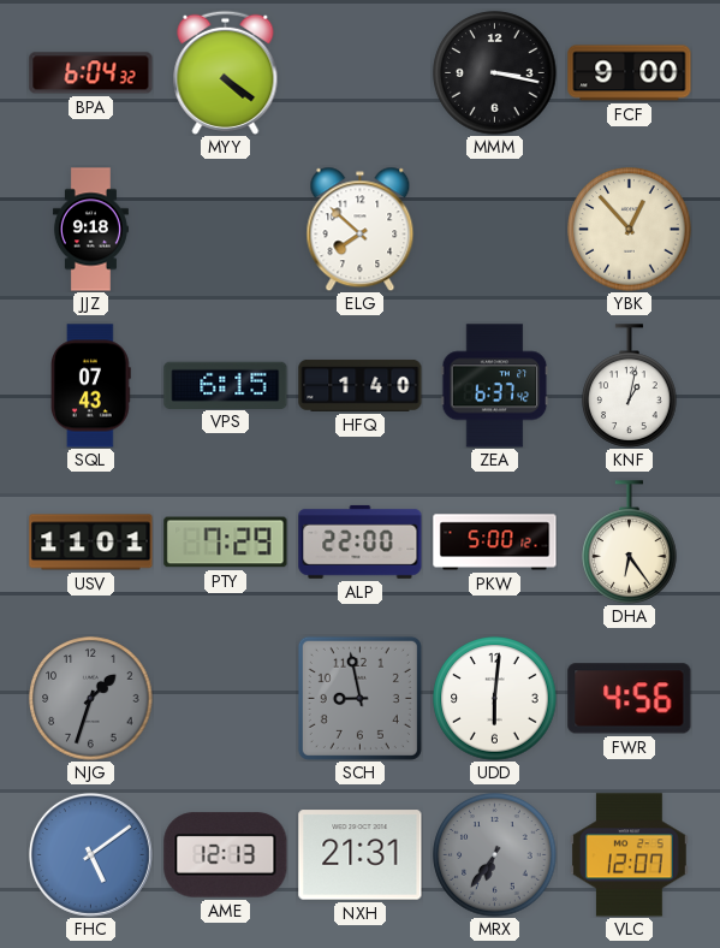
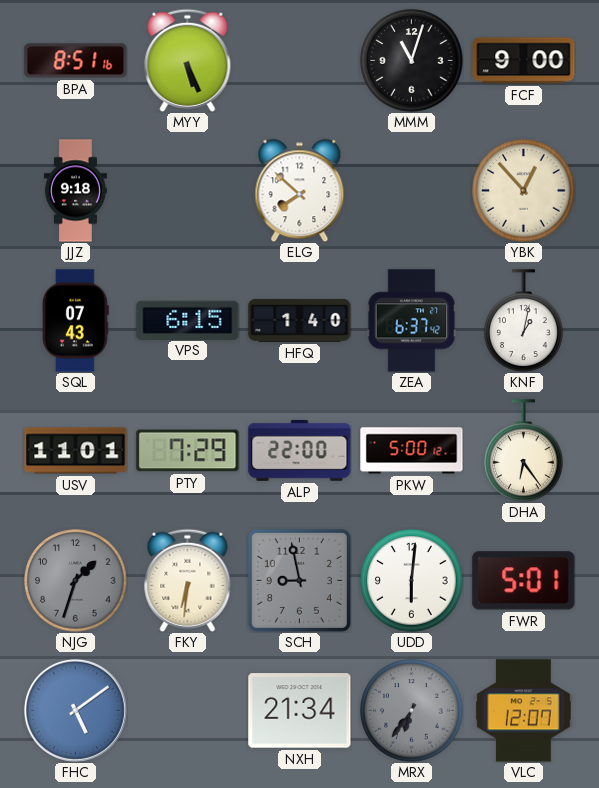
BPA: 6:04 -> 8:51 (76, 61)
MYY: 4:21 -> 5:26 (188, 60)
MMM: 3:17 -> 11:03 (412, 61)
FKY: none -> 6:31 (188, 580)
FWR: 4:56 -> 5:01 (524, 581)
AME: 12:13 -> none (226, 855)
NXH: 21:31 -> 21:34 (300, 711)
